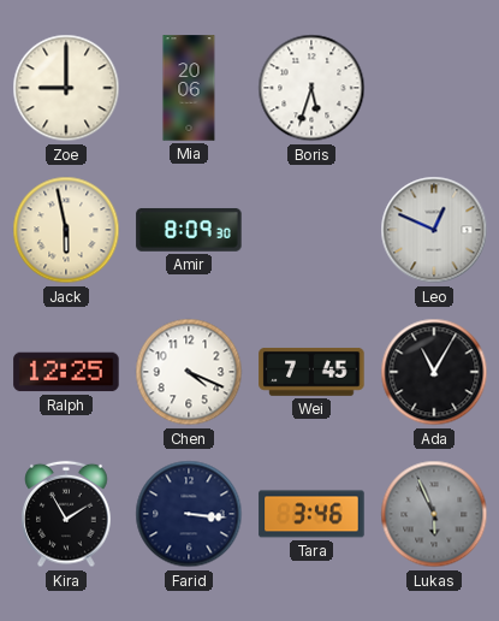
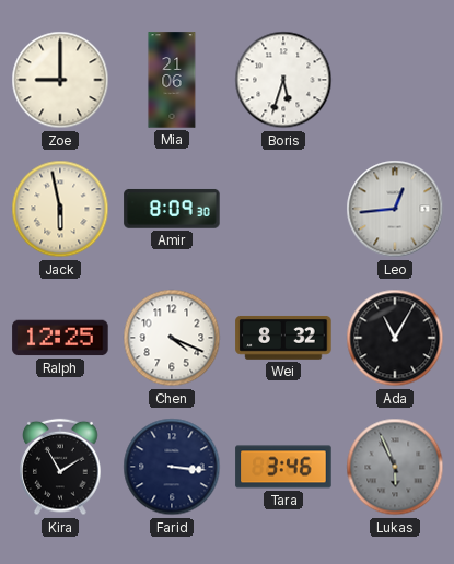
Mia: 20:06 -> 21:06 (172, 80)
Leo: 12:49 -> 12:44 (395, 209)
Wei: 7:45 -> 8:32 (283, 338)
